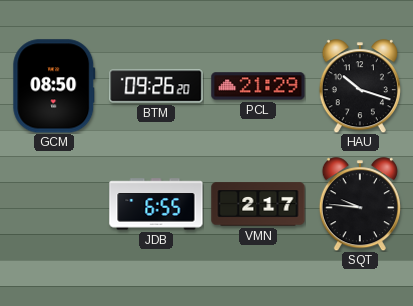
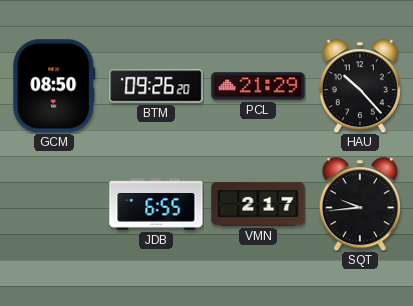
HAU: 10:18 -> 10:23 (360, 86)
SQT: 9:46 -> 9:44 (360, 204)
